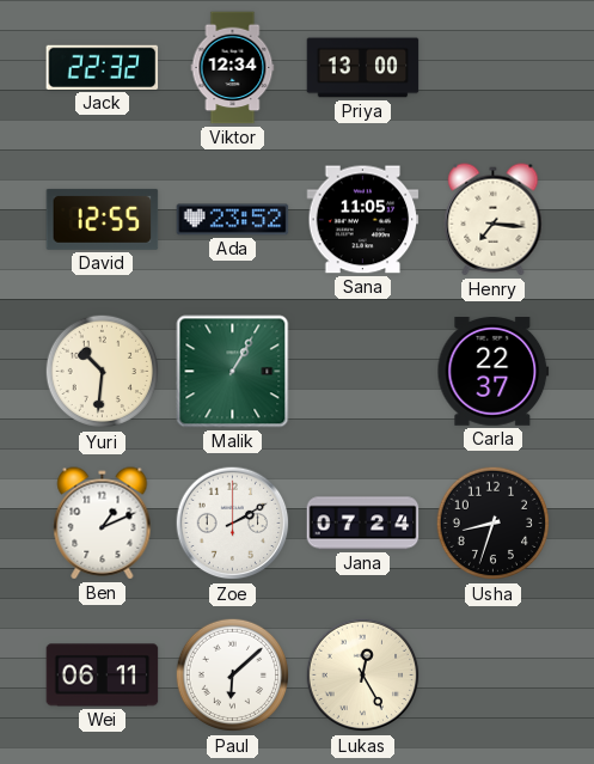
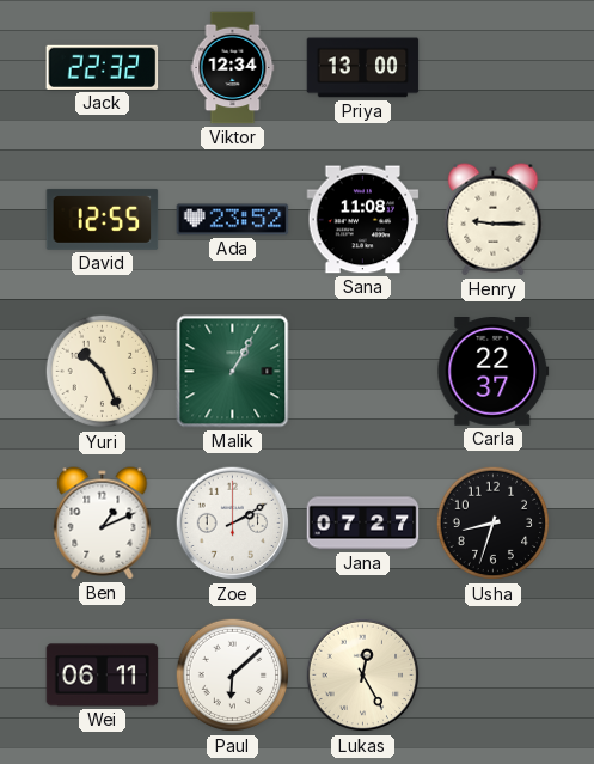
Sana: 11:05 -> 11:08 (363, 220)
Henry: 7:16 -> 9:15 (494, 220)
Yuri: 10:31 -> 10:26 (103, 372)
Jana: 07:24 -> 07:27 (363, 524)
